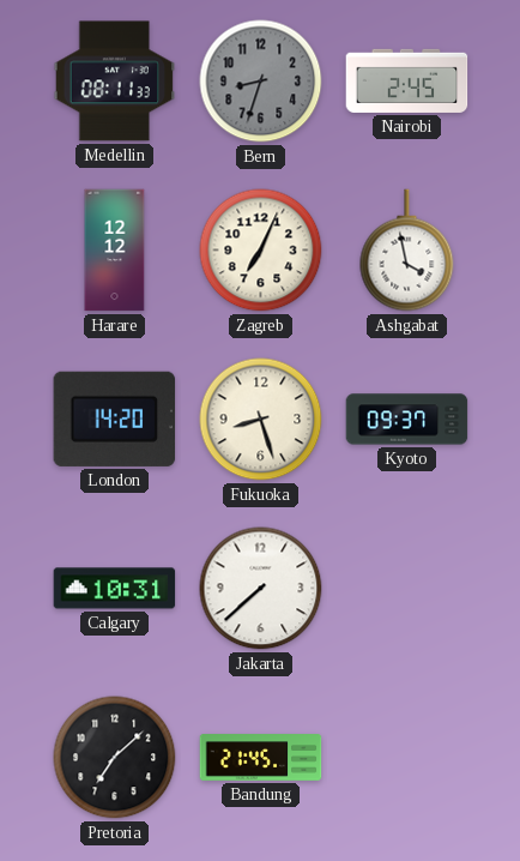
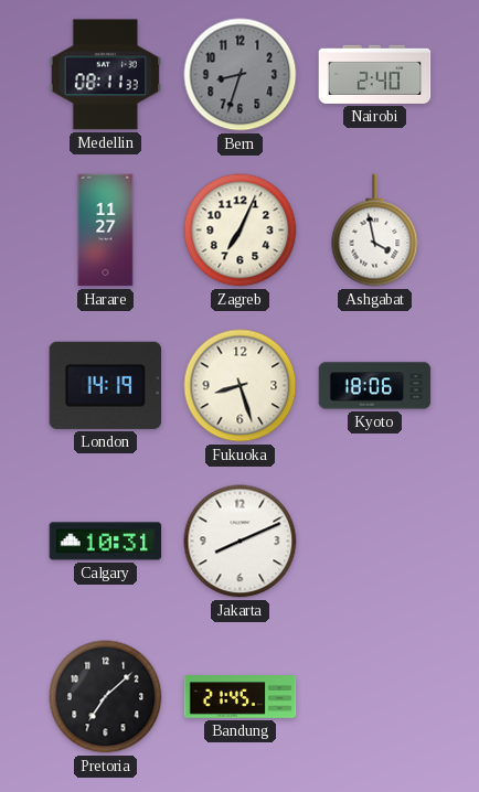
Nairobi: 2:45 -> 2:40 (375, 74)
Harare: 12:12 -> 11:27 (106, 231)
London: 14:20 -> 14:19 (106, 385)
Kyoto: 09:37 -> 18:06 (375, 386)
Jakarta: 7:38 -> 8:11 (241, 542)
